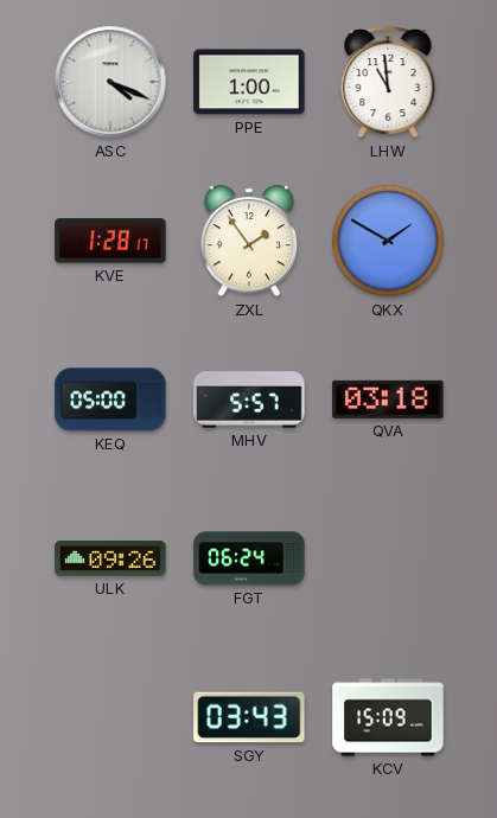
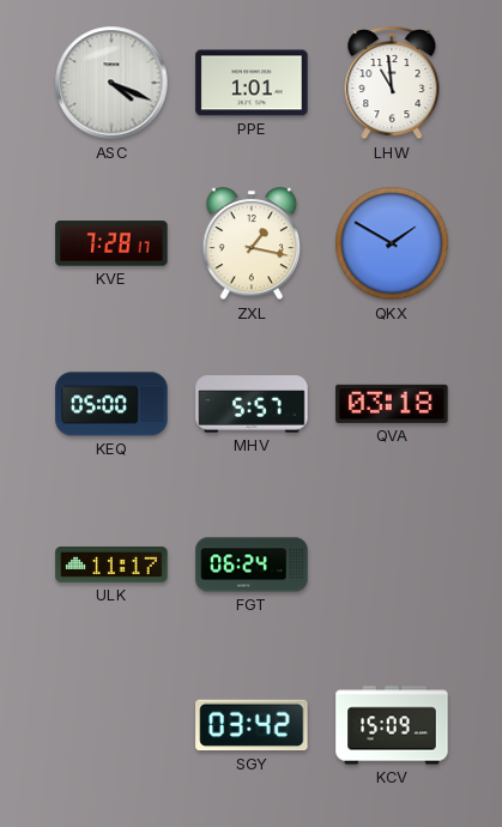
PPE: 1:00 -> 1:01 (252, 83)
KVE: 1:28 -> 7:28 (111, 243)
ZXL: 1:54 -> 1:17 (252, 245)
ULK: 09:26 -> 11:17 (111, 566)
SGY: 03:43 -> 03:42 (252, 725)
